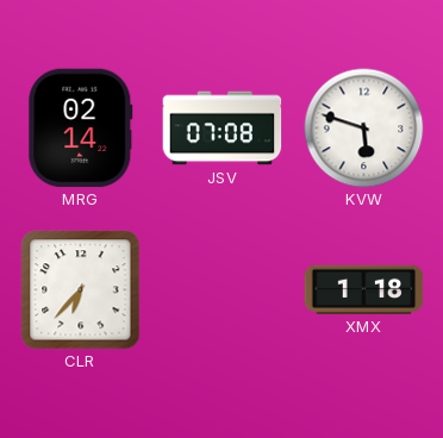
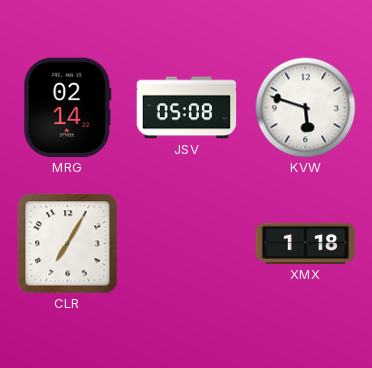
JSV: 07:08 -> 05:08 (187, 108)
CLR: 6:37 -> 7:05 (68, 244)
